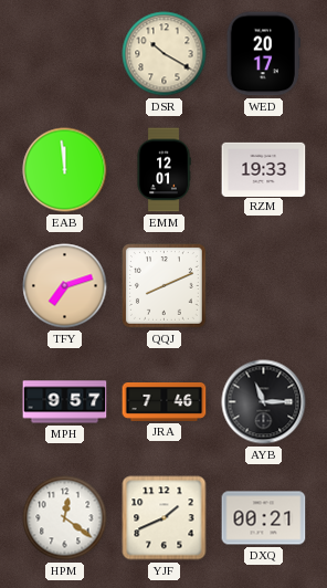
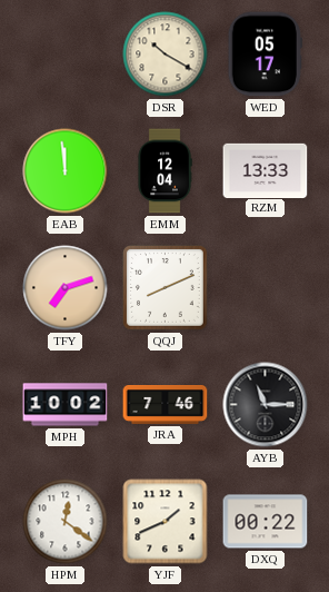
WED: 20:17 -> 05:17 (265, 55)
EMM: 12:01 -> 12:04 (164, 171)
RZM: 19:33 -> 13:33 (266, 170)
MPH: 9:57 -> 10:02 (66, 405)
DXQ: 00:21 -> 00:22 (266, 522)
